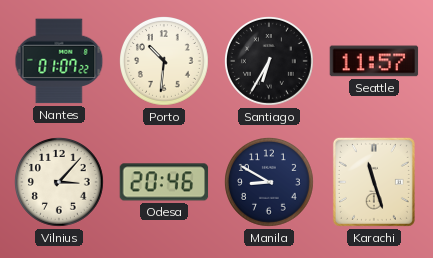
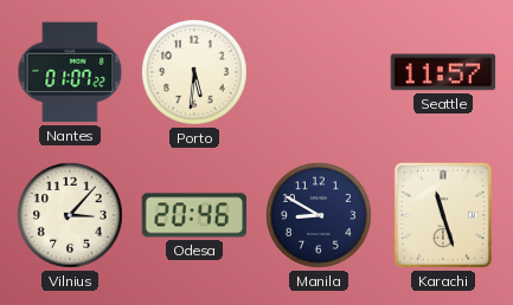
Porto: 10:31 -> 5:31 (195, 73)
Santiago: 6:35 -> none (270, 62)
